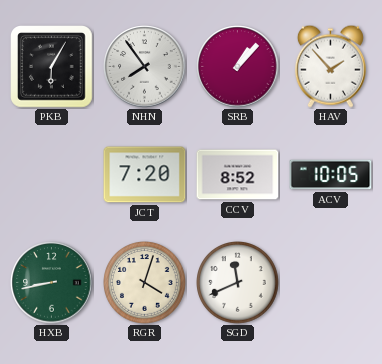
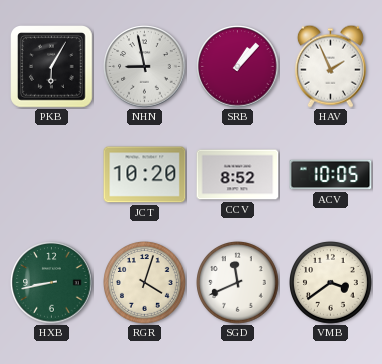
NHN: 7:54 -> 8:58 (145, 67)
HAV: 1:53 -> 1:56 (330, 66)
JCT: 7:20 -> 10:20 (145, 175)
VMB: none -> 3:39 (331, 283)
